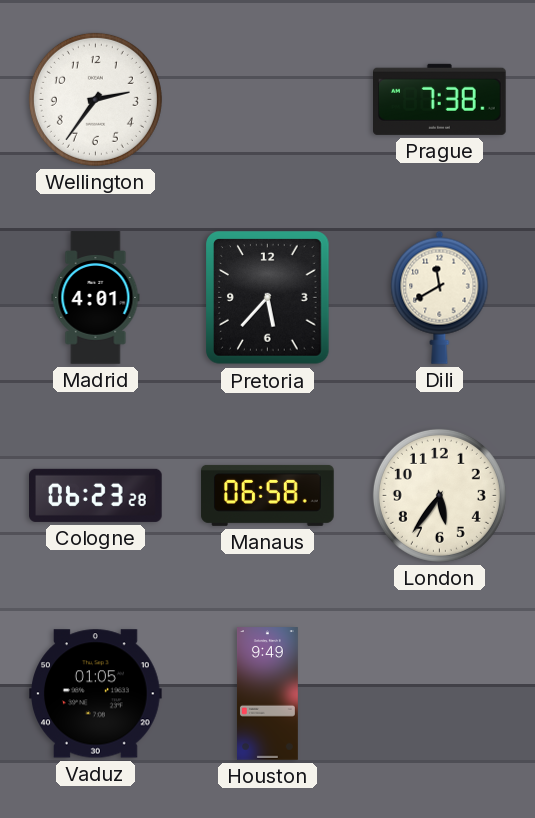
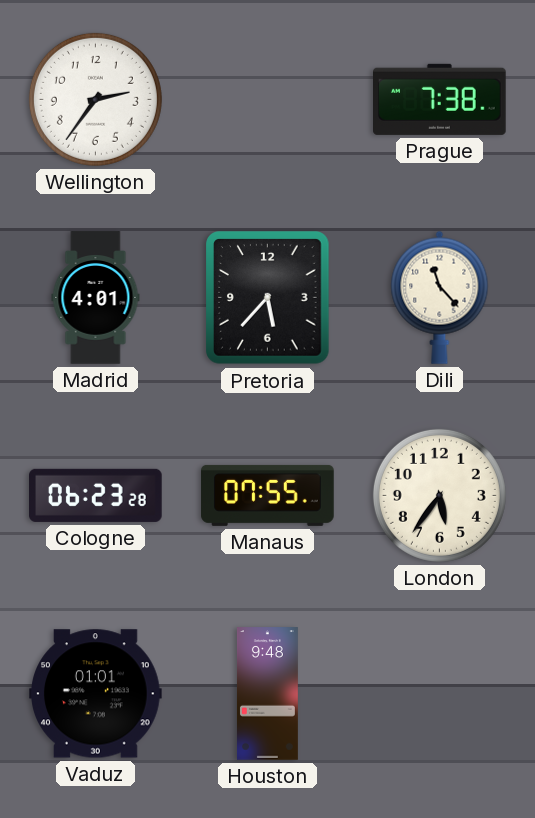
Dili: 11:40 -> 11:23 (440, 297)
Manaus: 06:58 -> 07:55 (268, 495)
Vaduz: 01:05 -> 01:01 (96, 694)
Houston: 9:49 -> 9:48 (267, 694)
